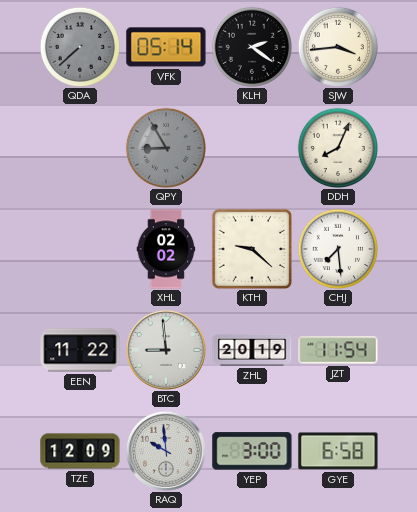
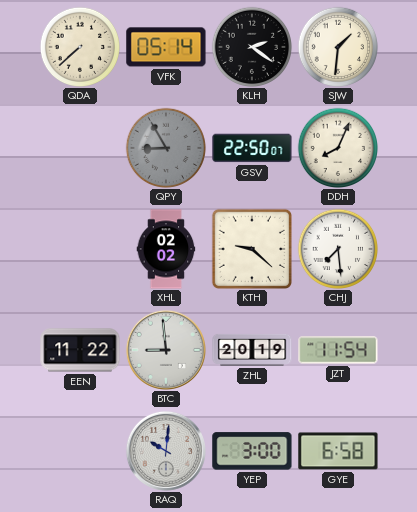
QDA dial: grey -> cream (80, 47)
SJW: 3:44 -> 1:31 (338, 47)
GSV: none -> 22:50 (252, 148)
TZE: 12:09 -> none (80, 451)
RAQ: 9:59 -> 10:01 (166, 451)
